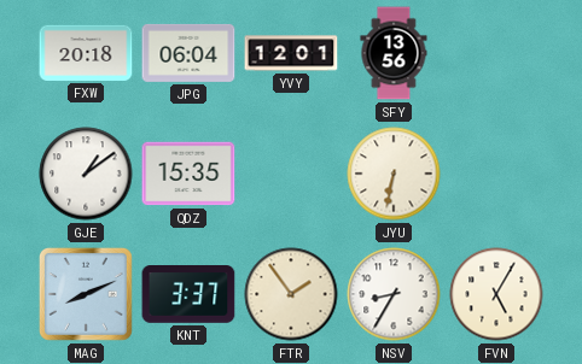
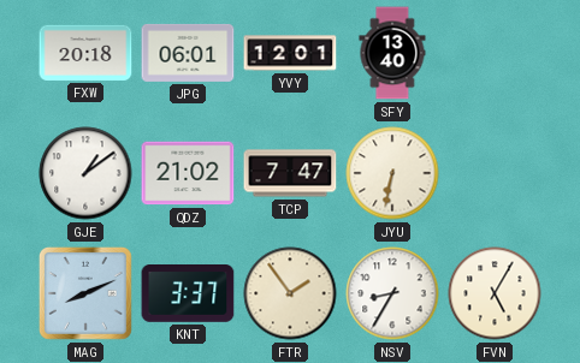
JPG: 06:04 -> 06:01 (188, 53)
SFY: 13:56 -> 13:40 (392, 53)
QDZ: 15:35 -> 21:02 (188, 173)
TCP: none -> 7:47 (290, 173)
